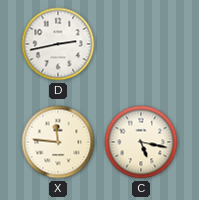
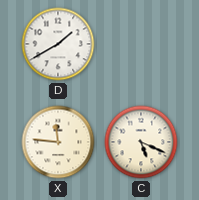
D: 2:43 -> 1:40 (58, 44)
C: 5:17 -> 5:19 (141, 142)
